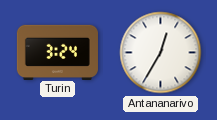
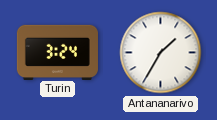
Antananarivo: 12:35 -> 1:35 (161, 53)
